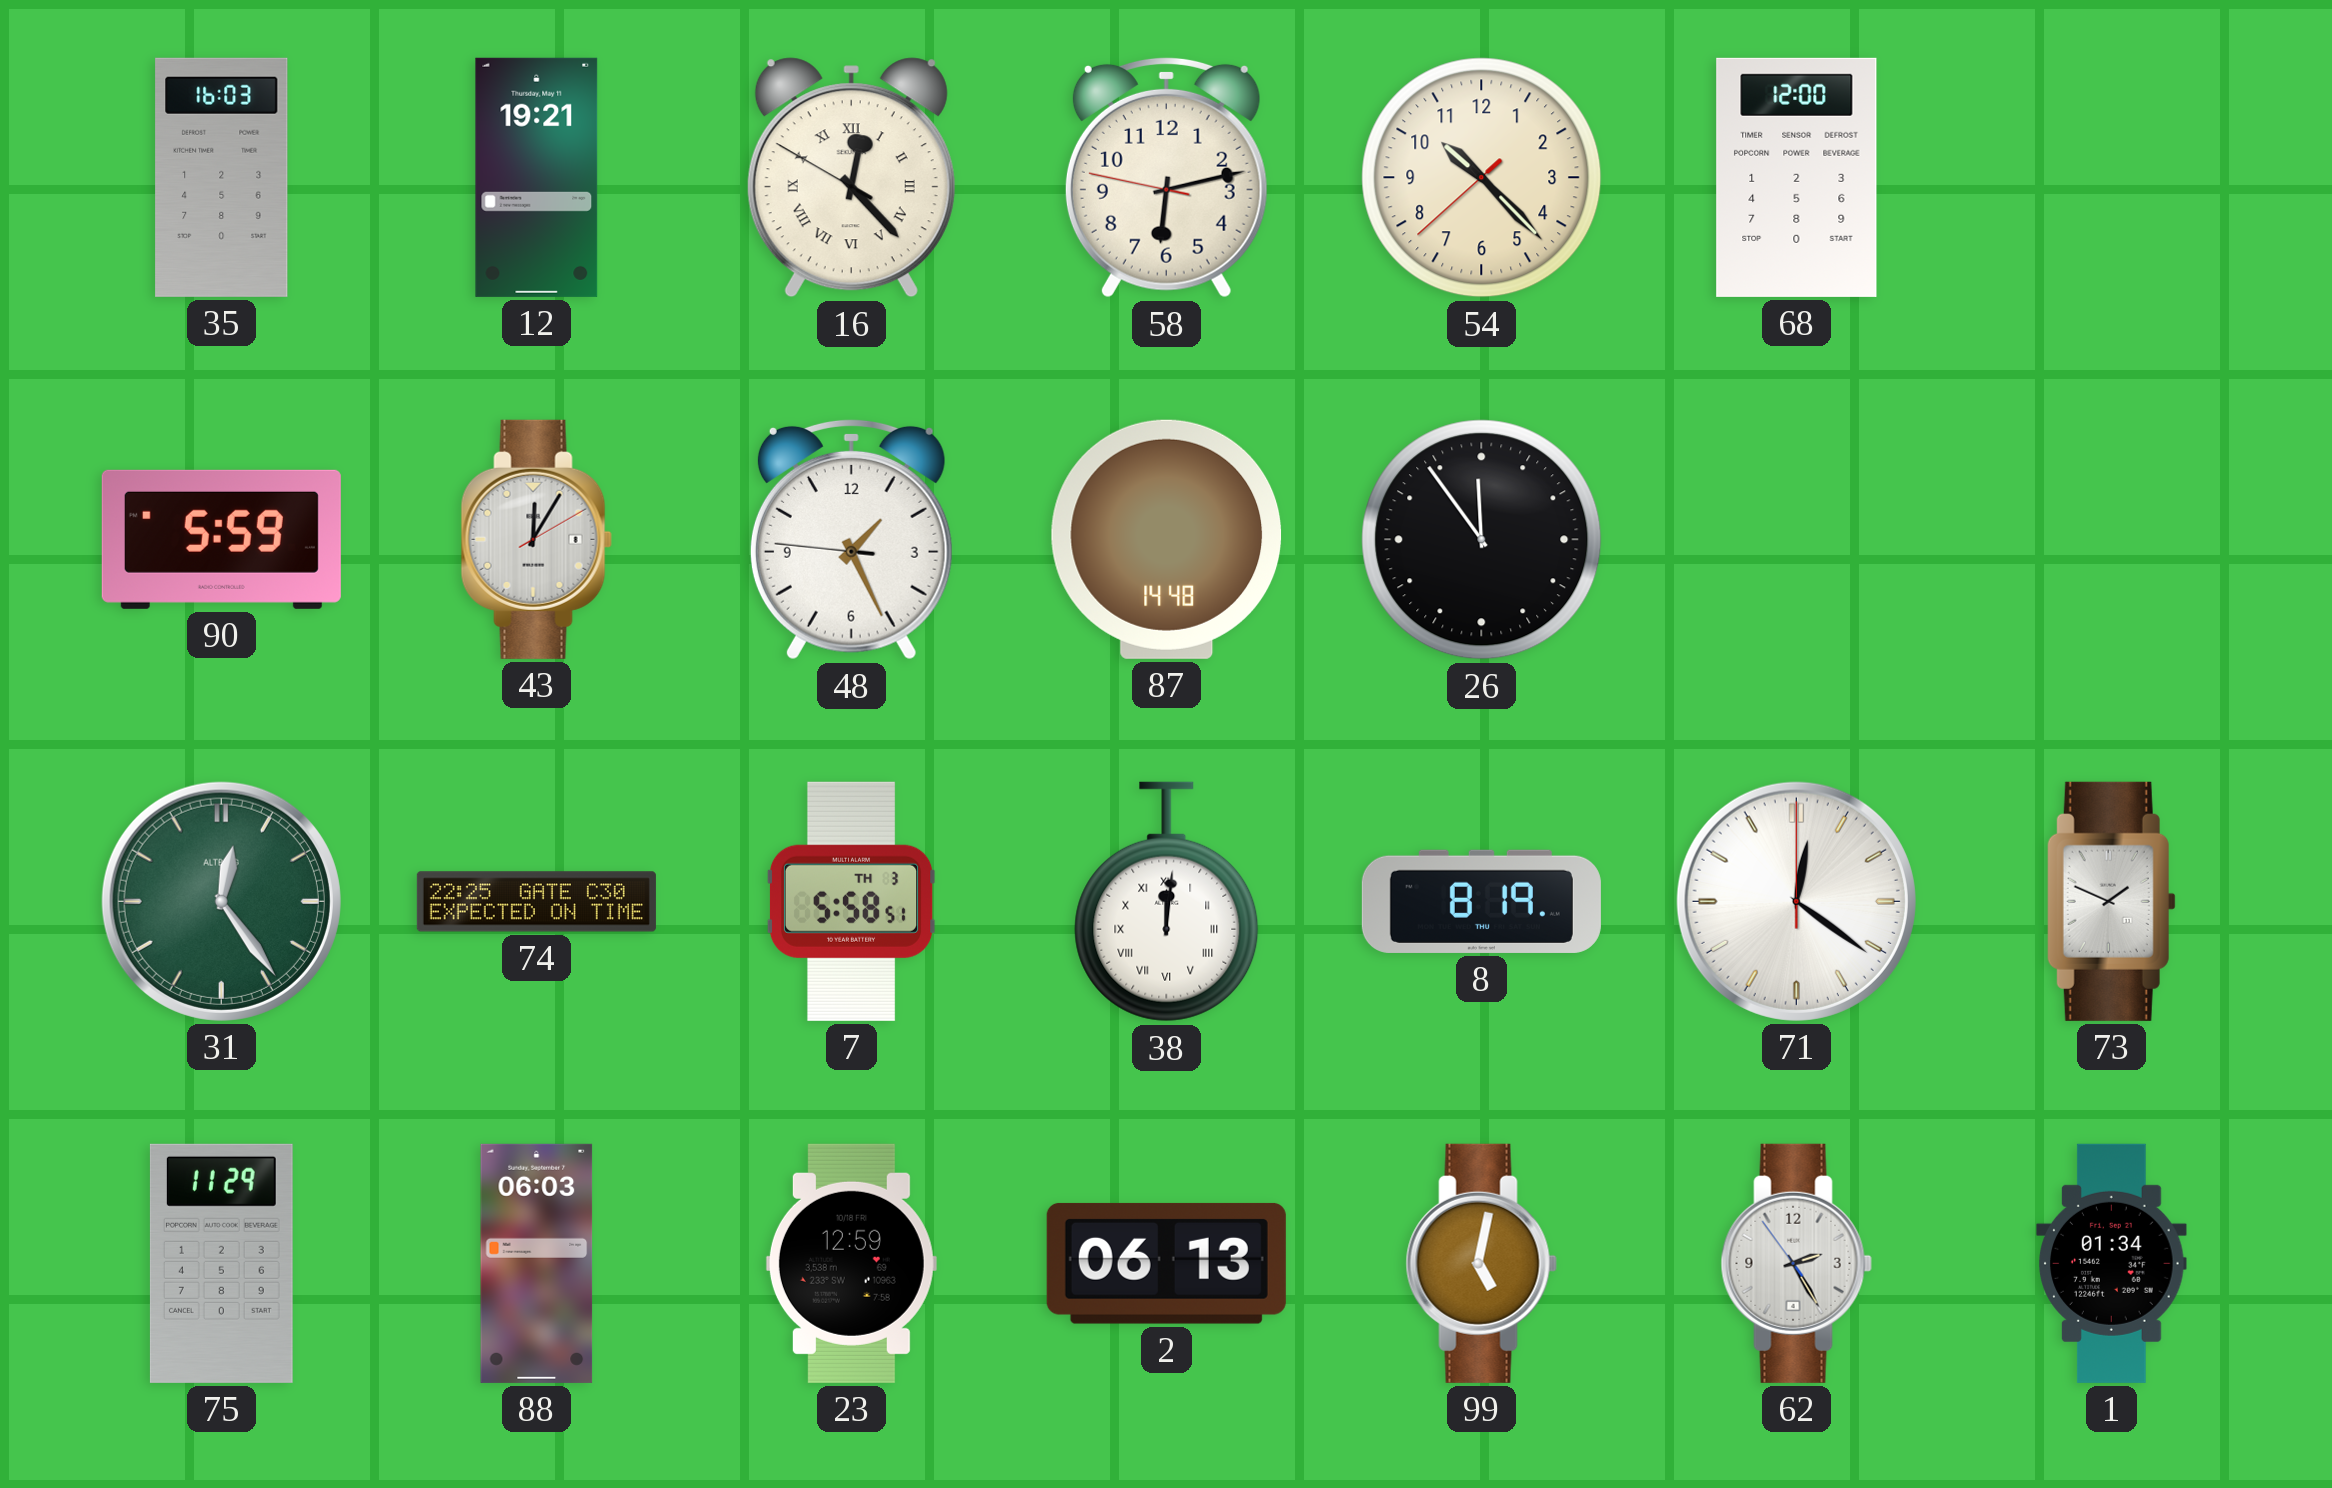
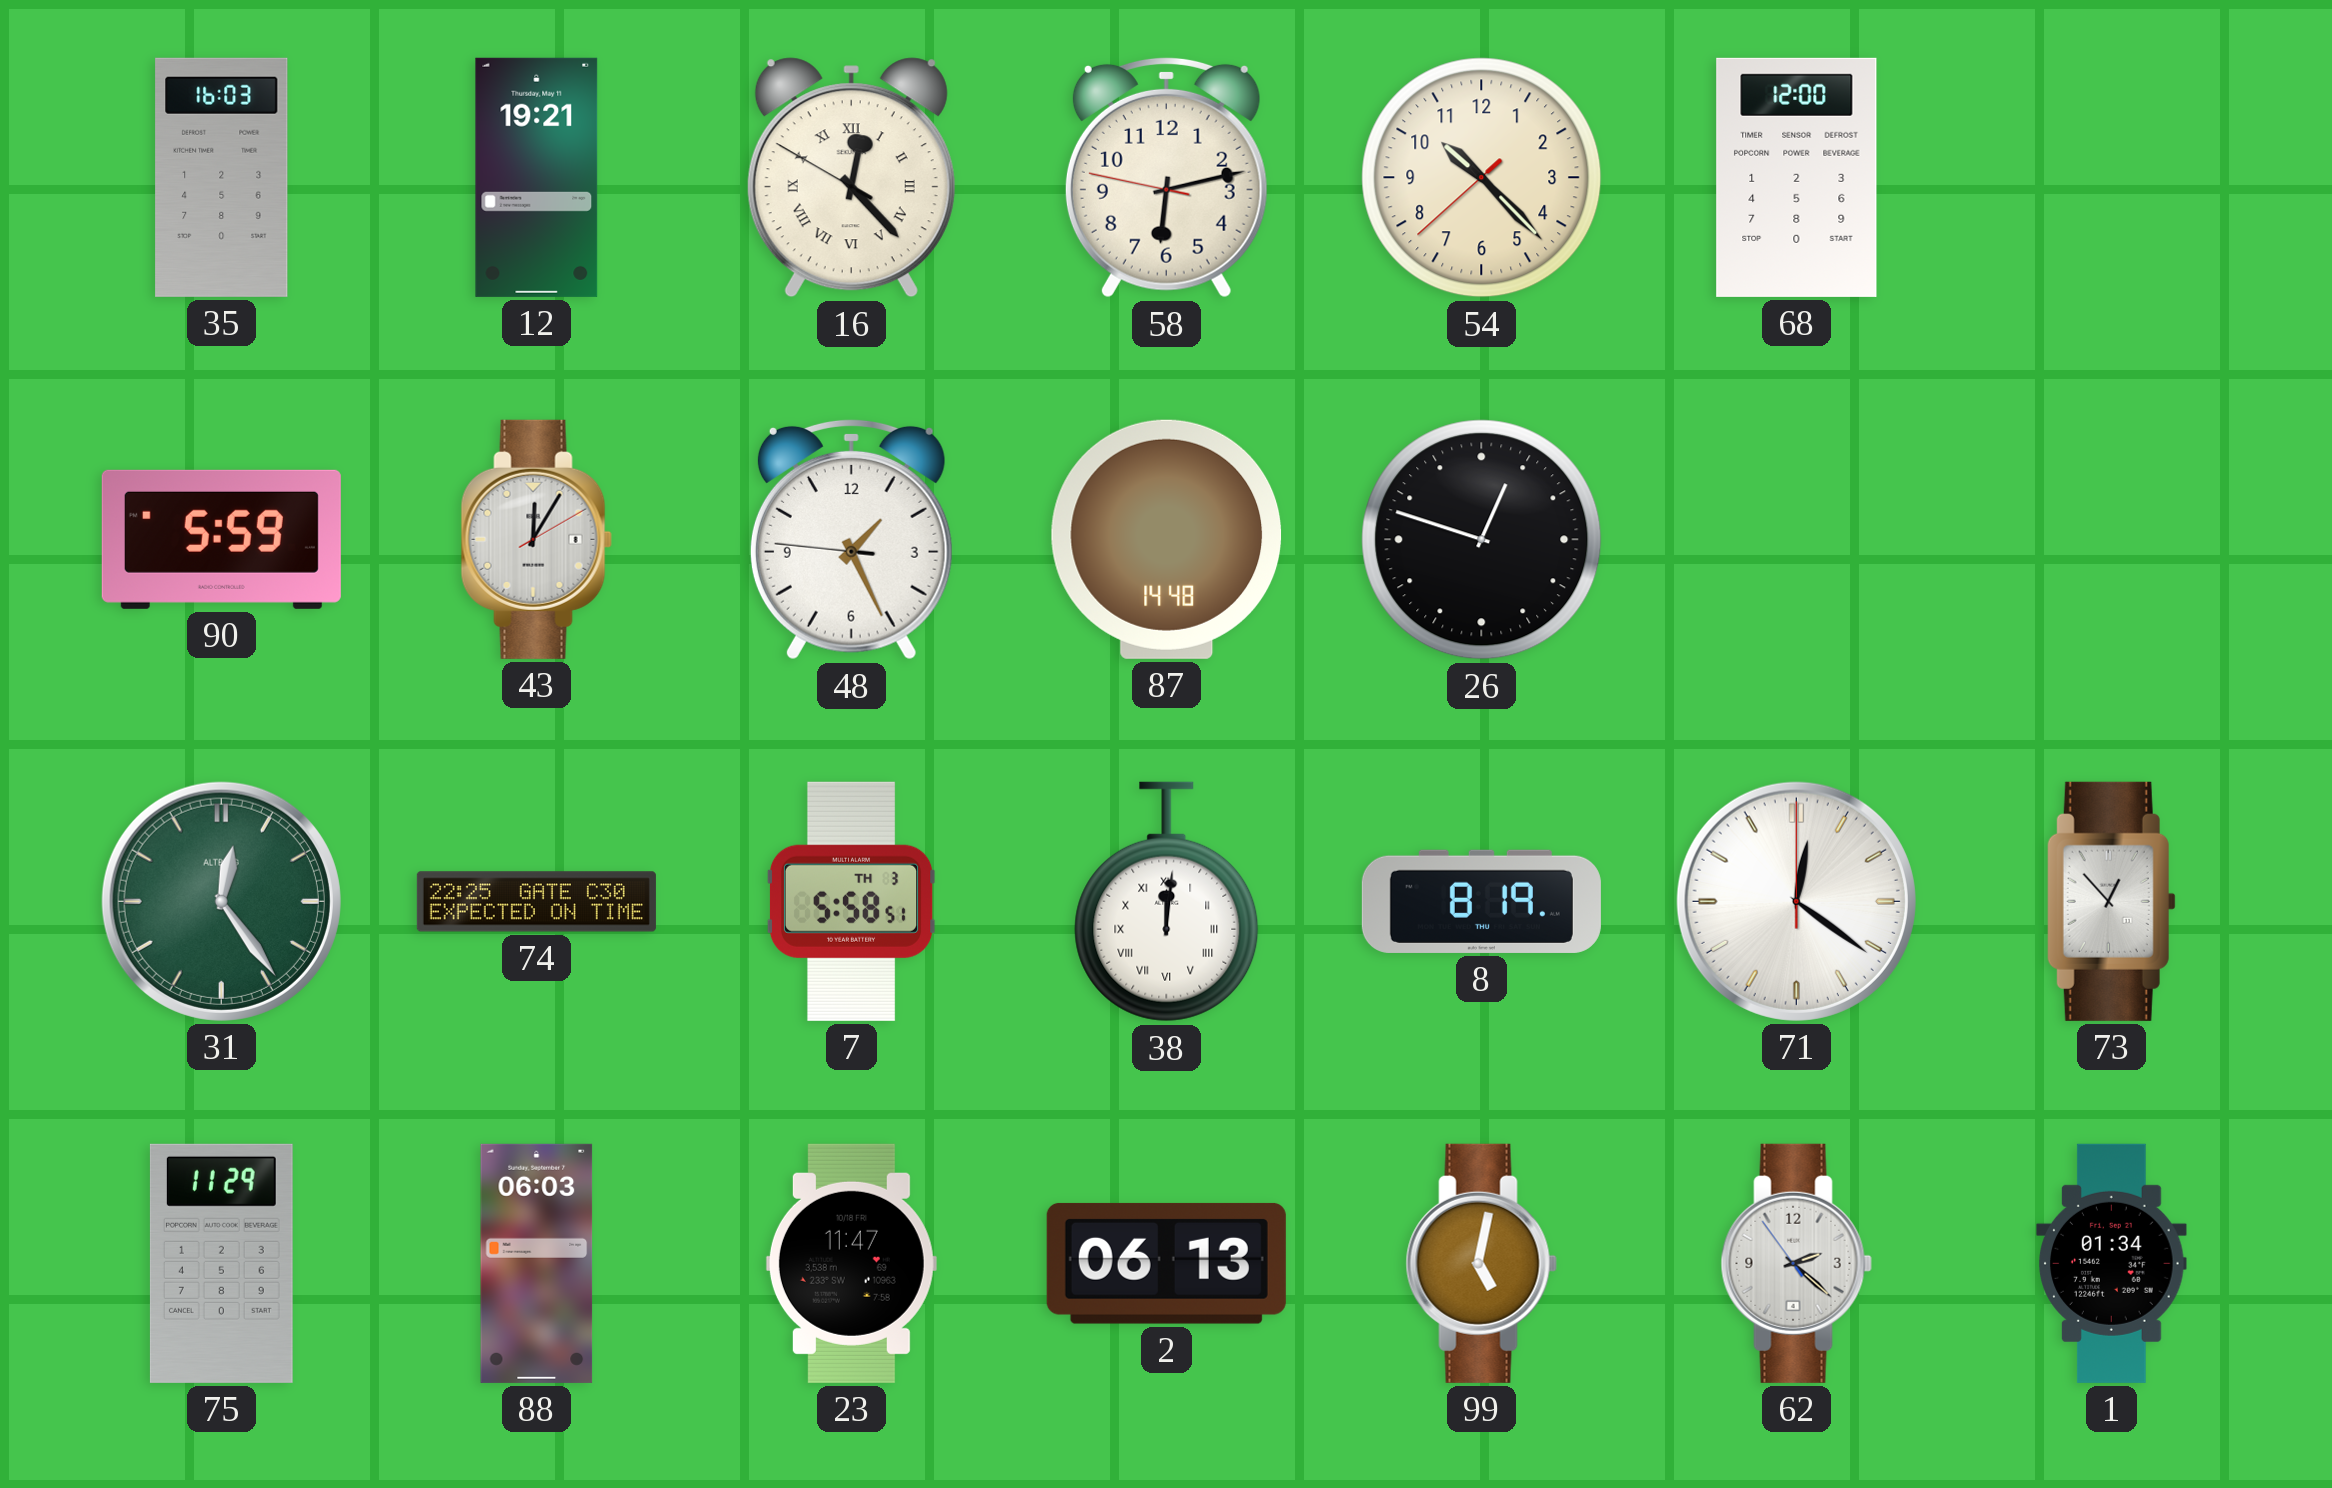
26: 11:54 -> 12:48 (1482, 540)
73: 1:49 -> 12:53 (2111, 901)
23: 12:59 -> 11:47 (851, 1263)
62: 2:24 -> 2:21 (1796, 1263)
